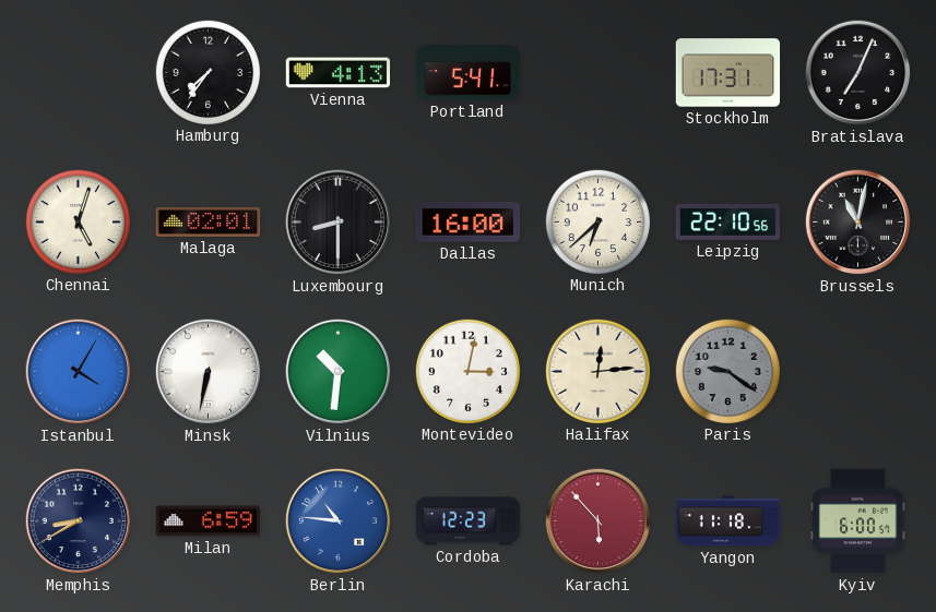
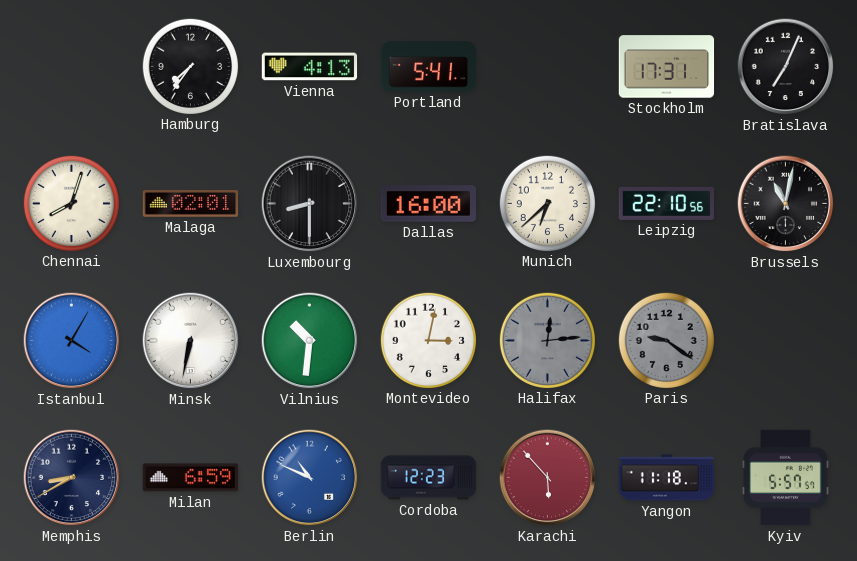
Chennai: 5:03 -> 8:03 (71, 203)
Halifax dial: cream -> grey (547, 340)
Berlin: 10:46 -> 10:49 (310, 478)
Kyiv: 6:00 -> 5:57 (786, 478)
